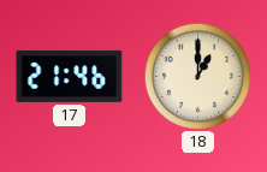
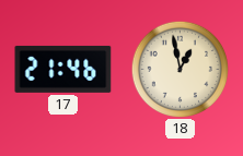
18: 1:00 -> 12:58 (180, 69)
